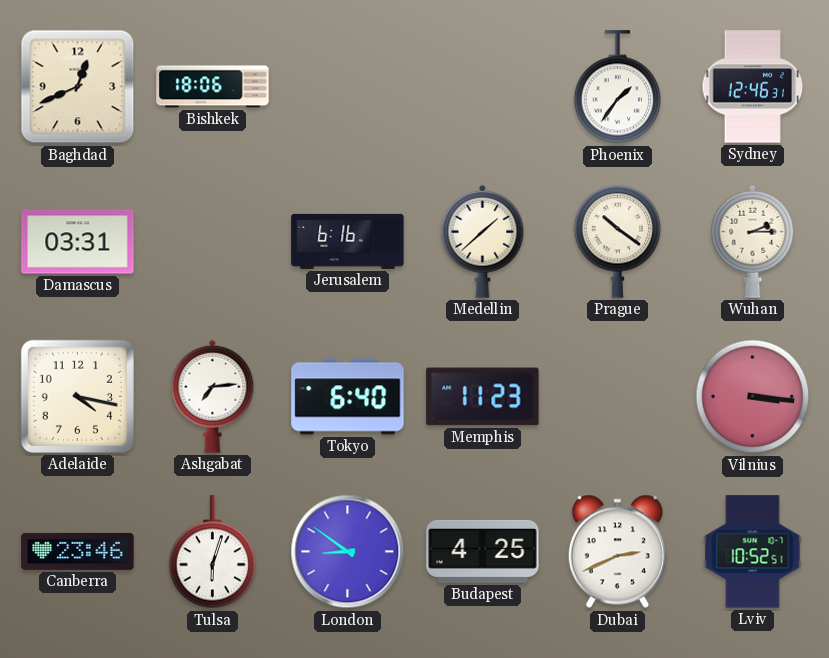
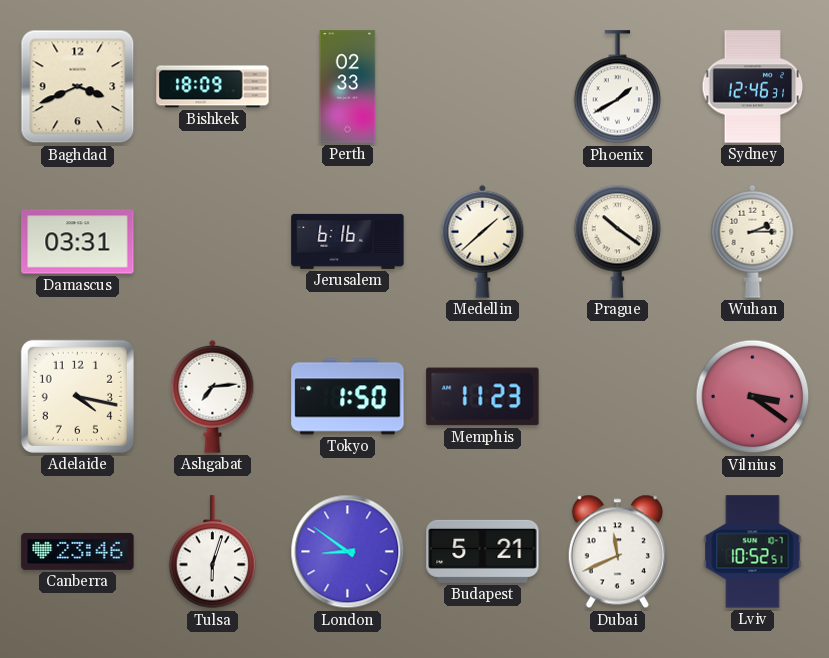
Baghdad: 12:41 -> 3:41 (78, 87)
Bishkek: 18:06 -> 18:09 (213, 87)
Perth: none -> 02:33 (348, 87)
Phoenix: 1:36 -> 1:40 (618, 87)
Tokyo: 6:40 -> 1:50 (348, 397)
Vilnius: 3:16 -> 3:21 (753, 397)
Budapest: 4:25 -> 5:21 (483, 551)
Dubai: 2:41 -> 11:41 (617, 552)
